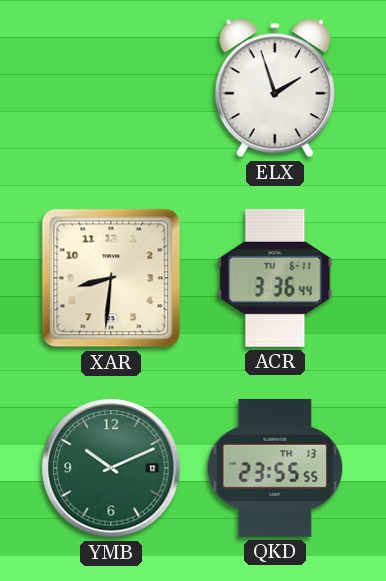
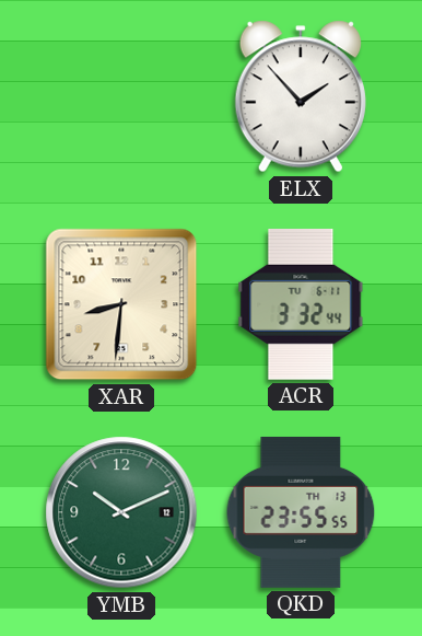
ELX: 1:57 -> 1:53 (301, 96)
ACR: 3:36 -> 3:32 (301, 304)
